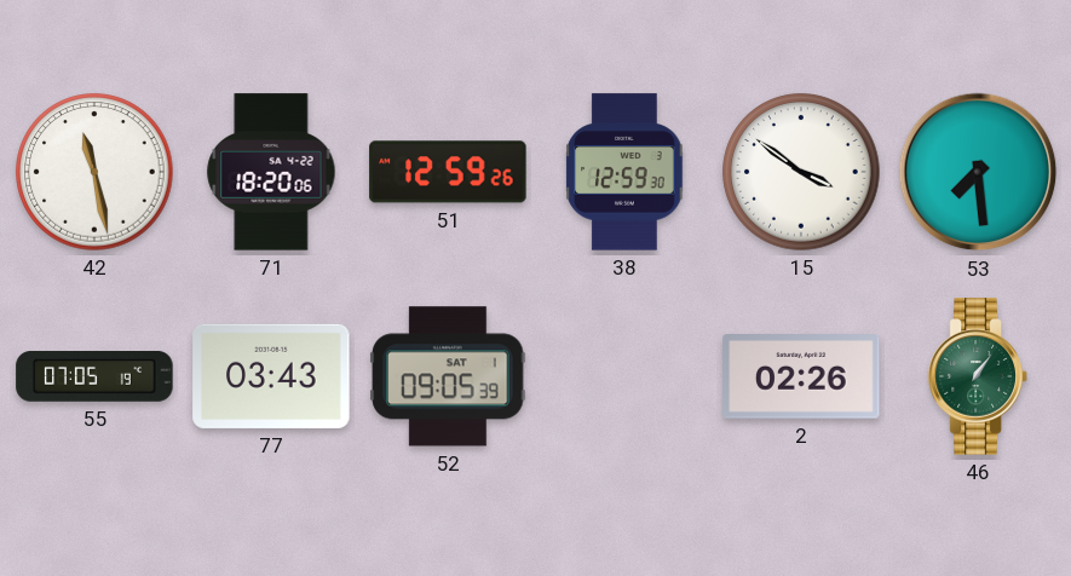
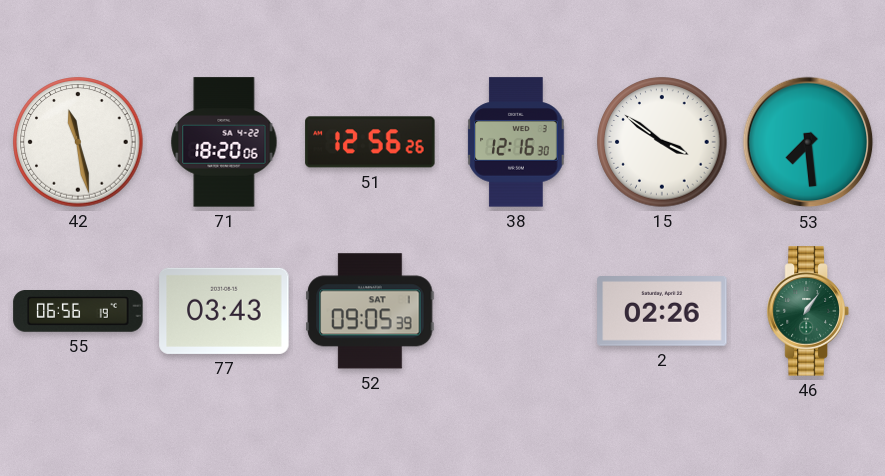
51: 12:59 -> 12:56 (370, 142)
38: 12:59 -> 12:16 (516, 142)
55: 07:05 -> 06:56 (78, 312)
